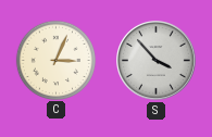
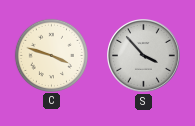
C: 3:04 -> 3:48 (51, 55)
